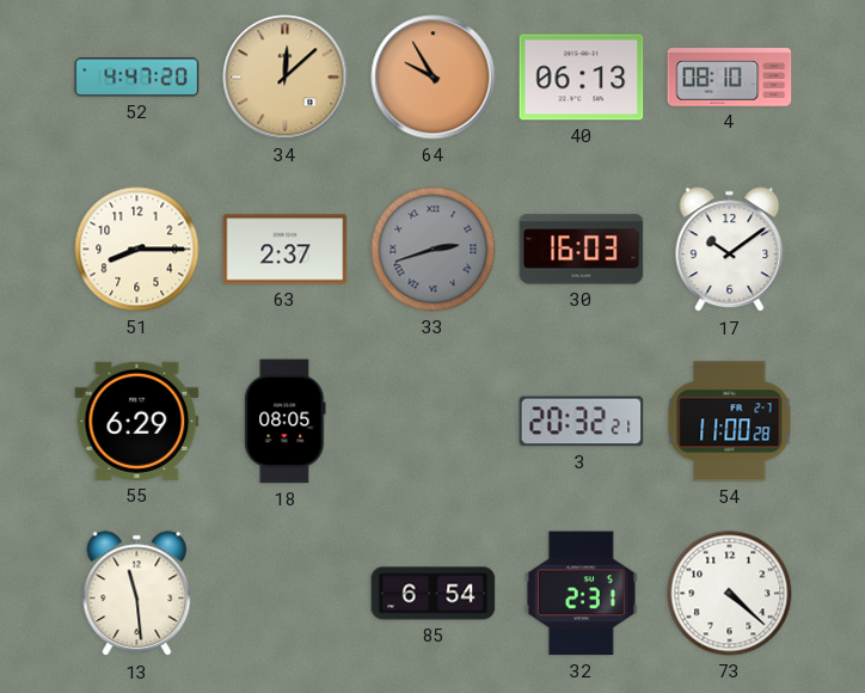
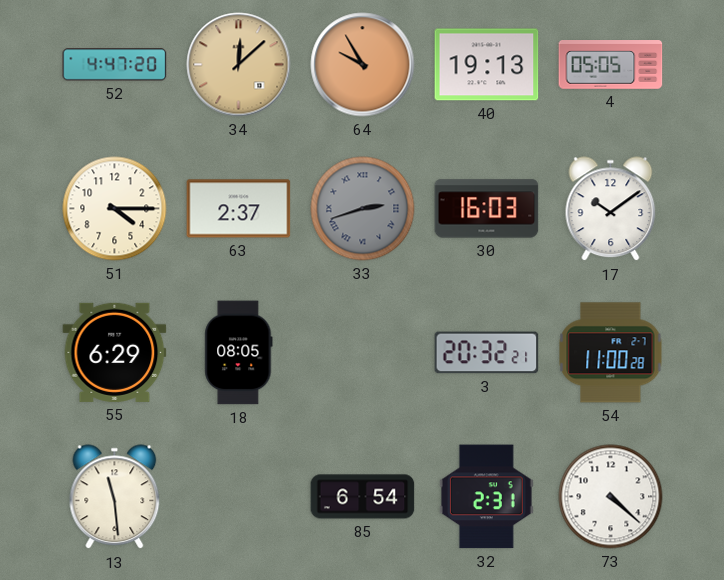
40: 06:13 -> 19:13 (487, 65)
4: 08:10 -> 05:05 (611, 65)
51: 8:15 -> 4:15 (115, 209)
